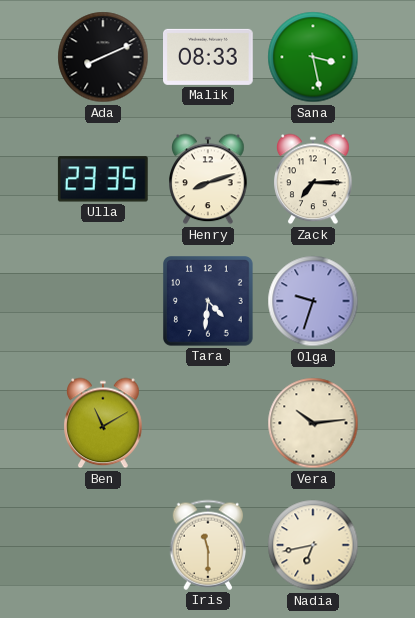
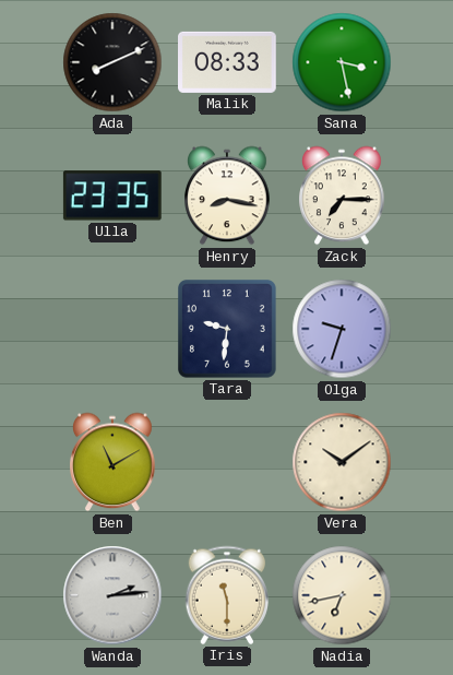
Henry: 8:12 -> 8:17 (227, 196)
Tara: 4:31 -> 9:31 (228, 330)
Vera: 10:14 -> 10:09 (342, 462)
Wanda: none -> 2:14 (112, 595)
